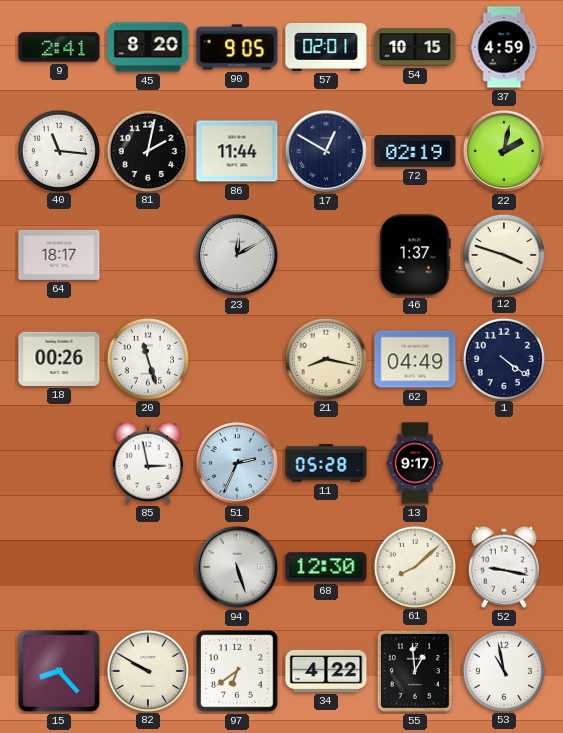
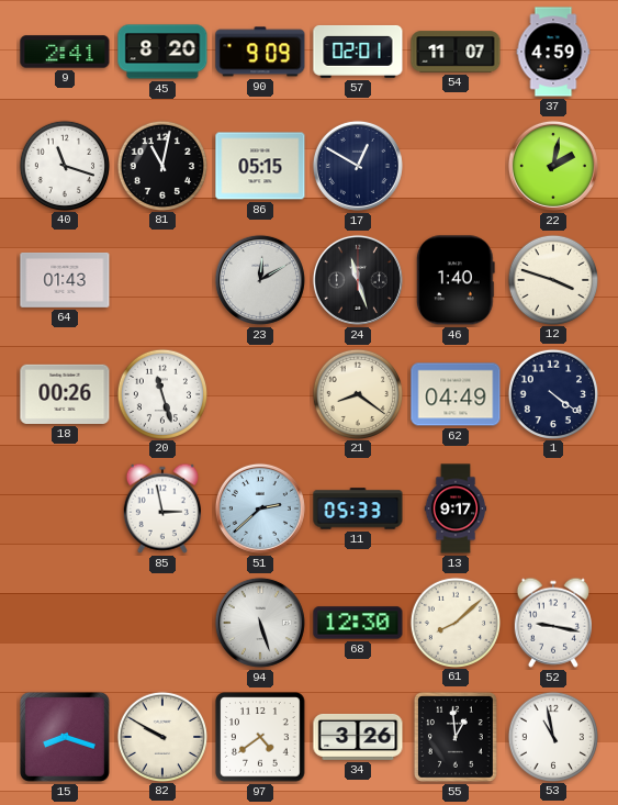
90: 9:05 -> 9:09 (260, 52)
54: 10:15 -> 11:07 (456, 52)
40: 11:16 -> 11:18 (64, 165)
81: 2:02 -> 11:02 (161, 165)
86: 11:44 -> 05:15 (260, 166)
72: 02:19 -> none (415, 151)
64: 18:17 -> 01:43 (65, 280)
24: none -> 11:27 (358, 280)
46: 1:37 -> 1:40 (456, 280)
21: 8:17 -> 8:21 (357, 393)
51: 2:34 -> 2:38 (260, 508)
11: 05:28 -> 05:33 (358, 508)
15: 8:23 -> 8:18 (65, 737)
97: 6:39 -> 4:39 (260, 737)
34: 4:22 -> 3:26 (358, 737)
